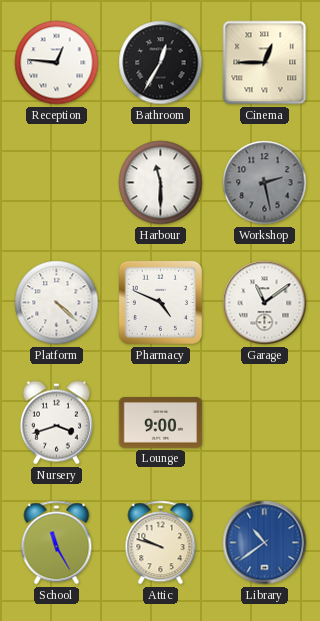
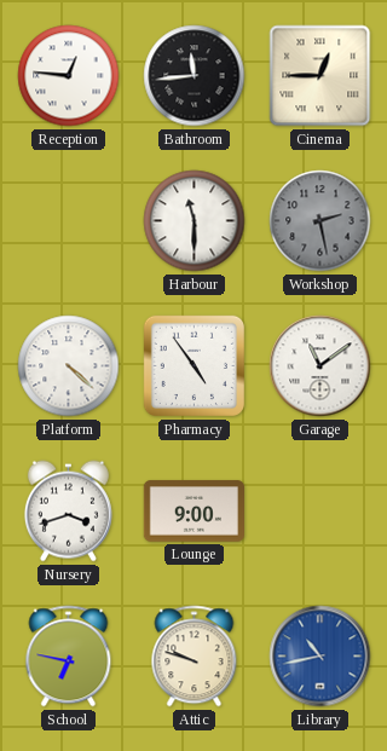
Bathroom: 12:35 -> 11:44 (195, 76)
Pharmacy: 4:49 -> 4:54 (193, 365)
School: 11:25 -> 6:47 (69, 657)
Library: 10:39 -> 10:43 (320, 657)
